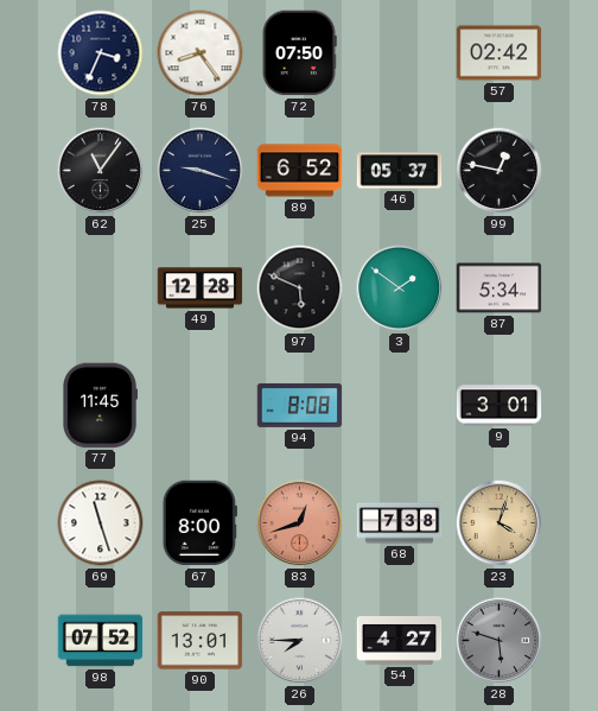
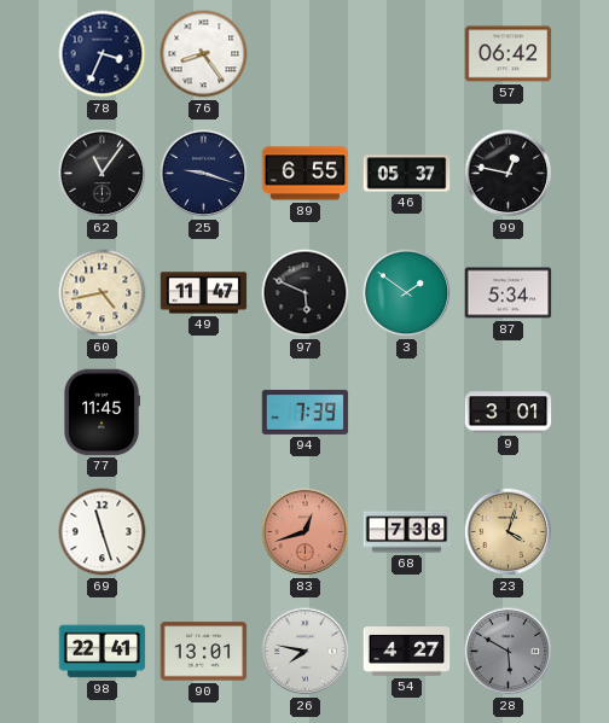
72: 07:50 -> none (299, 53)
57: 02:42 -> 06:42 (509, 54)
89: 6:52 -> 6:55 (306, 174)
60: none -> 4:43 (103, 293)
49: 12:28 -> 11:47 (204, 293)
94: 8:08 -> 7:39 (306, 413)
67: 8:00 -> none (199, 523)
98: 07:52 -> 22:41 (103, 652)
26: 7:45 -> 7:47 (306, 652)
28: 5:48 -> 5:50 (509, 652)
